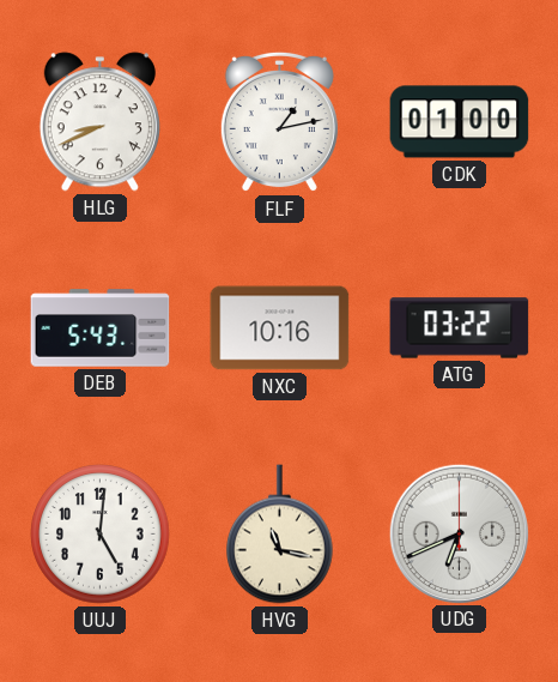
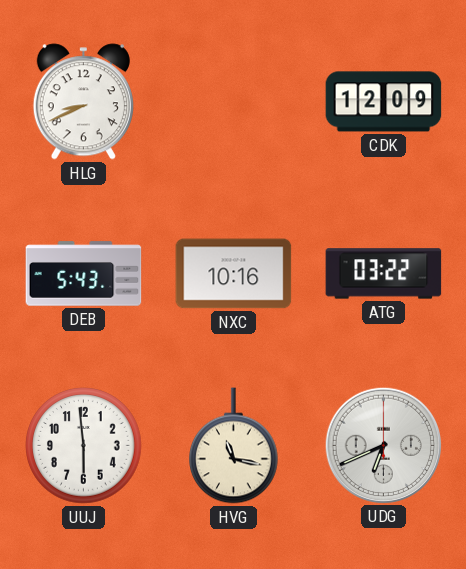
FLF: 1:13 -> none (279, 122)
CDK: 01:00 -> 12:09 (384, 102)
UUJ: 5:01 -> 5:59 (84, 446)
